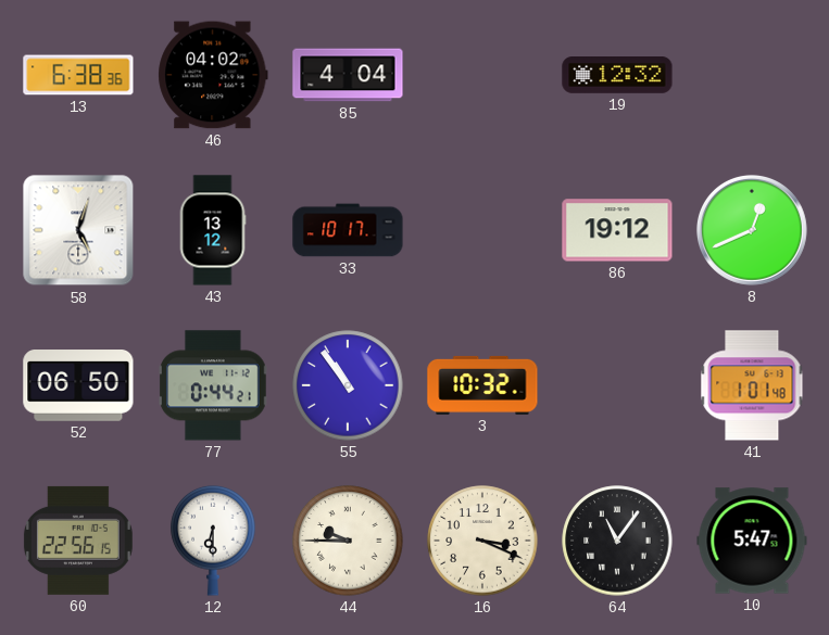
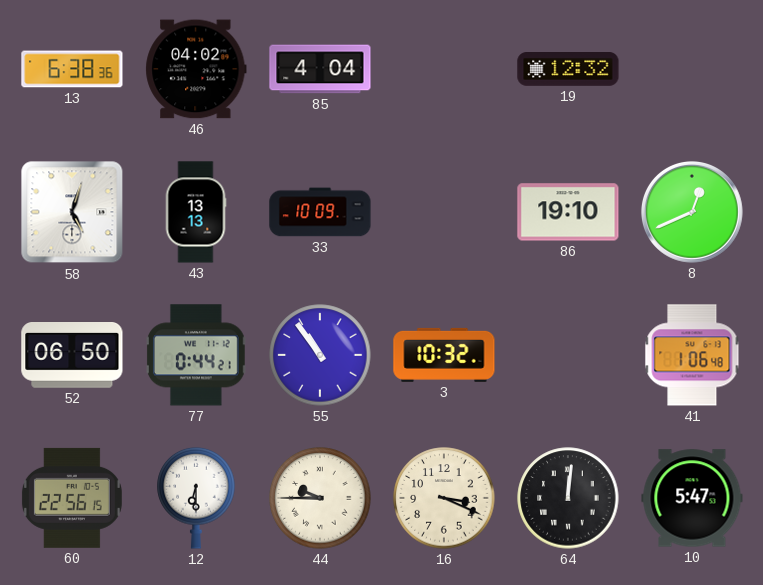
43: 13:12 -> 13:13 (196, 212)
33: 10:17 -> 10:09 (320, 212)
86: 19:12 -> 19:10 (568, 212)
41: 1:01 -> 1:06 (692, 355)
64: 11:06 -> 12:01 (568, 498)
